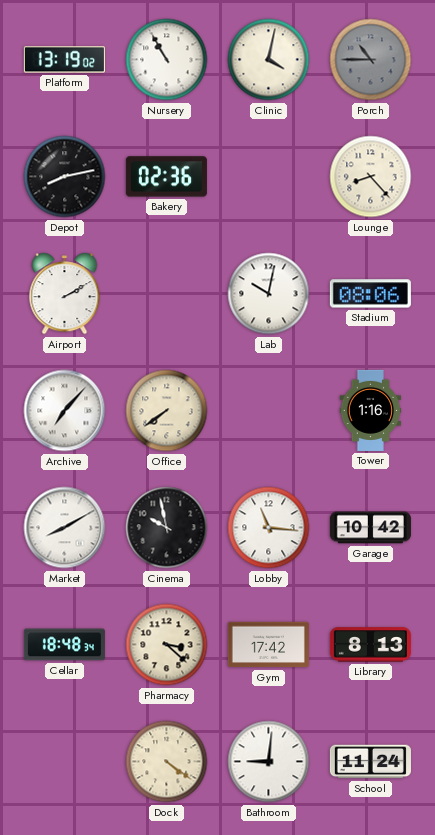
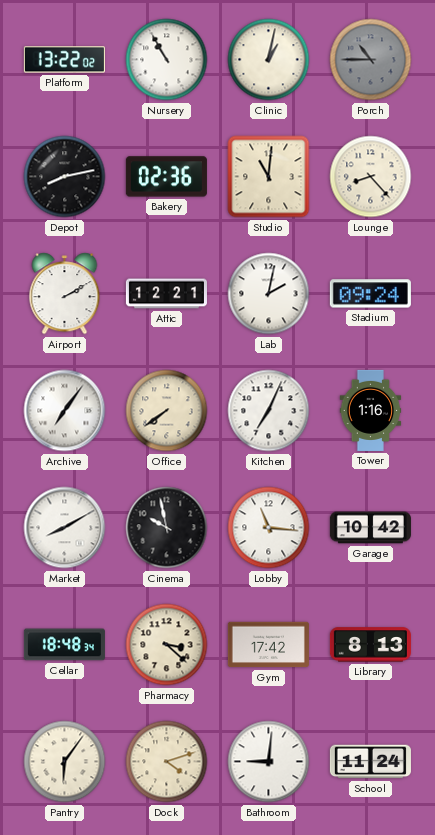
Platform: 13:19 -> 13:22 (64, 60)
Clinic: 4:02 -> 1:02 (269, 60)
Studio: none -> 11:01 (269, 177)
Attic: none -> 12:21 (166, 294)
Lab: 10:02 -> 2:02 (269, 294)
Stadium: 08:06 -> 09:24 (370, 294)
Archive: 7:07 -> 7:06 (65, 411)
Kitchen: none -> 7:04 (269, 411)
Pantry: none -> 6:06 (65, 762)
Dock: 4:21 -> 4:12 (167, 762)
